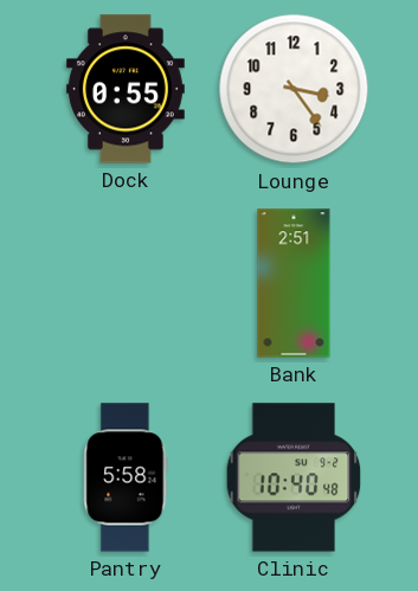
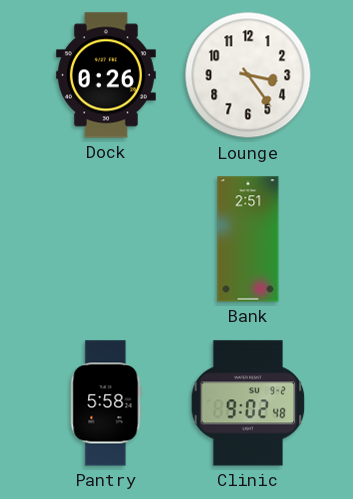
Dock: 0:55 -> 0:26 (106, 75)
Clinic: 10:40 -> 9:02 (248, 403)
